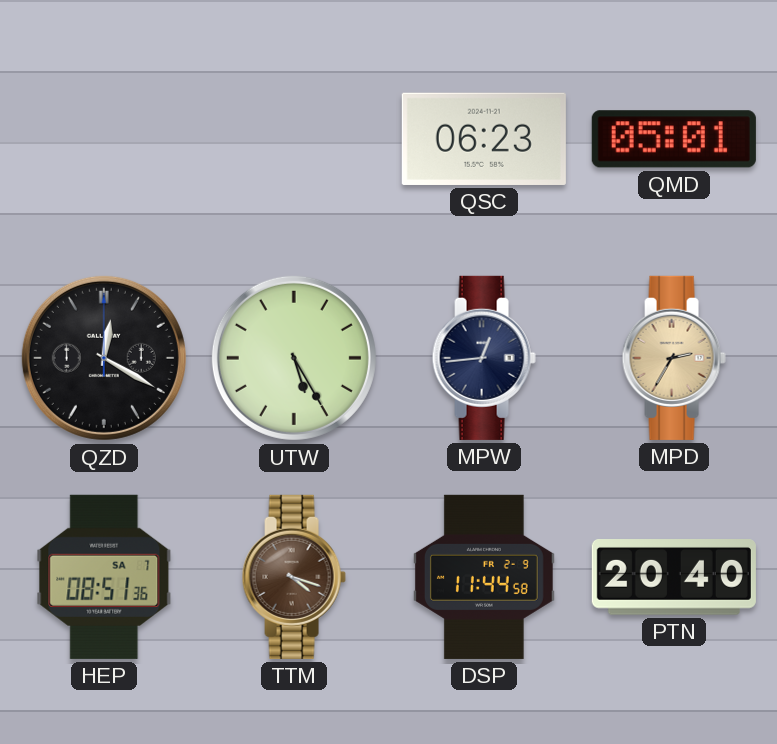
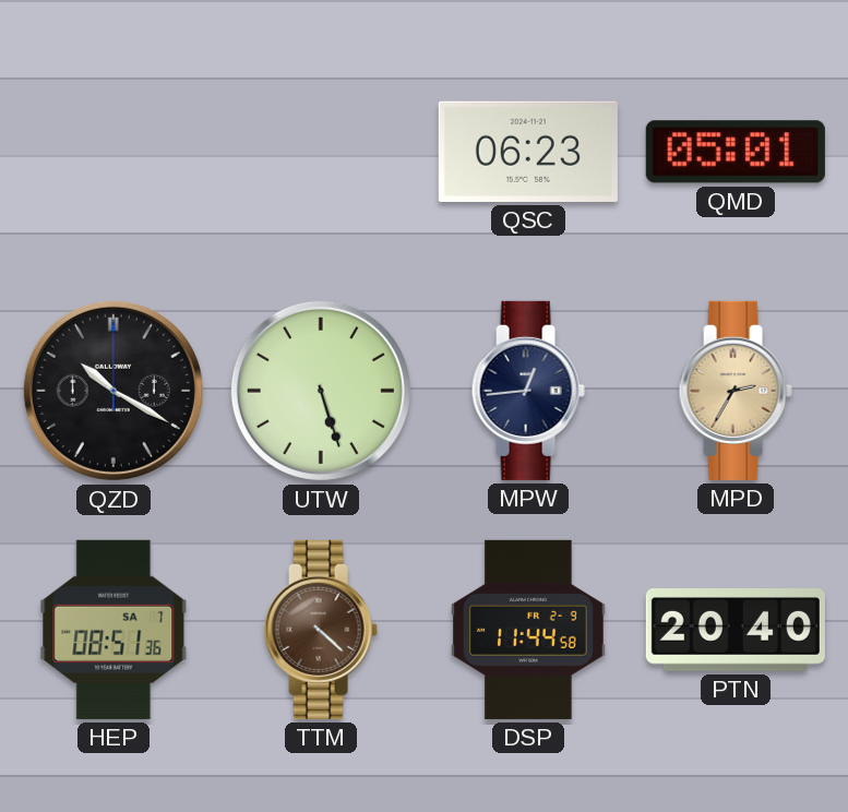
QZD: 12:20 -> 10:20 (114, 391)
UTW: 5:25 -> 5:27 (321, 391)
TTM: 4:18 -> 4:22 (321, 630)
